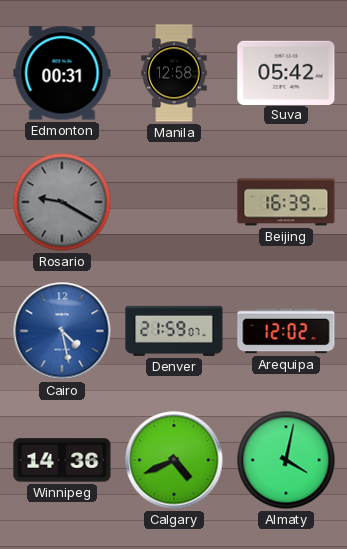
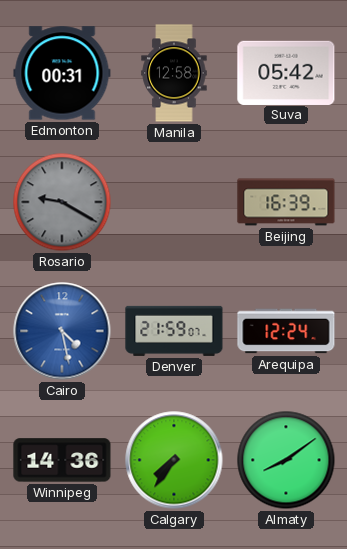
Arequipa: 12:02 -> 12:24 (286, 331)
Calgary: 4:41 -> 7:36 (174, 460)
Almaty: 4:02 -> 8:09 (286, 460)
